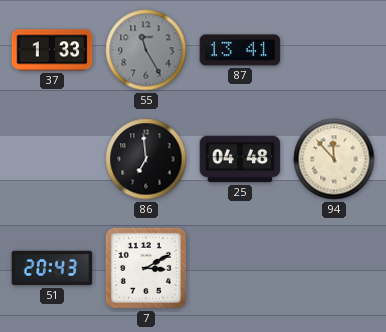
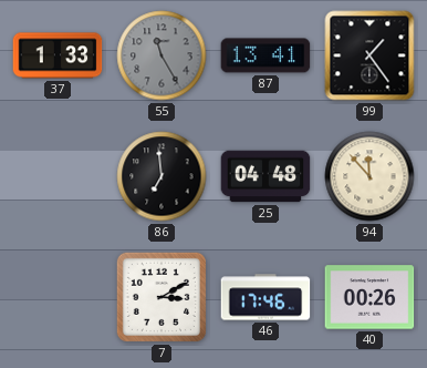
99: none -> 1:24 (369, 55)
51: 20:43 -> none (52, 268)
46: none -> 17:46 (265, 297)
40: none -> 00:26 (369, 297)
